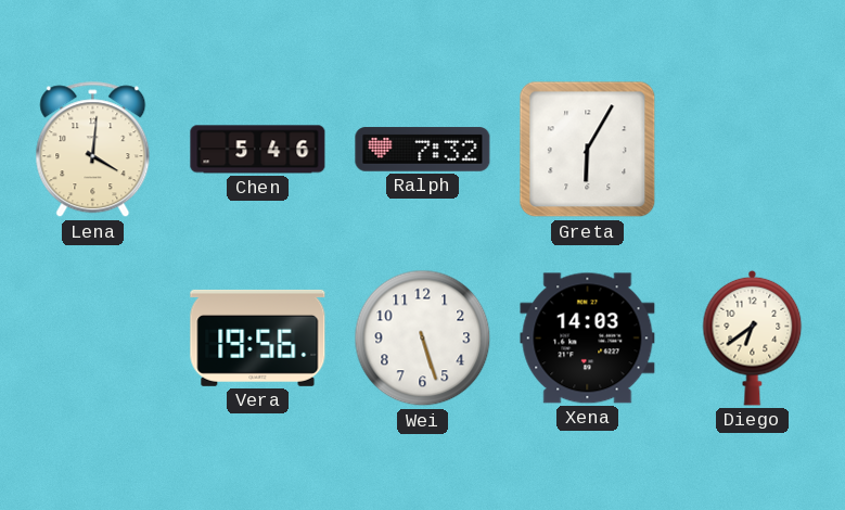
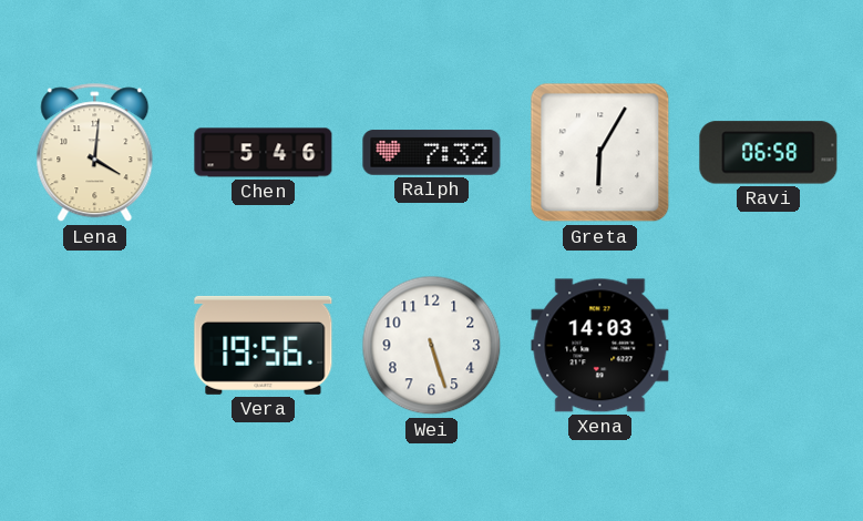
Ravi: none -> 06:58 (769, 153)
Diego: 6:39 -> none (753, 337)
